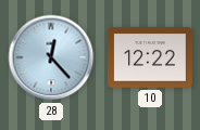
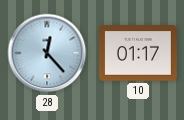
10: 12:22 -> 01:17 (138, 53)
